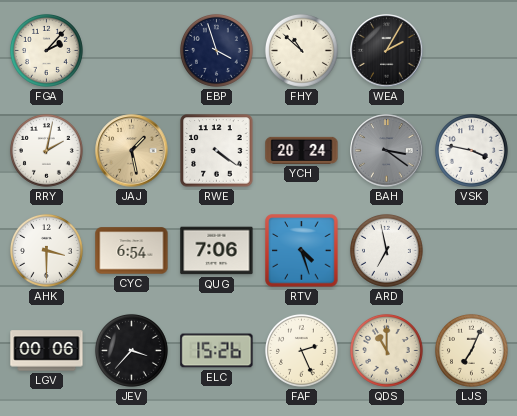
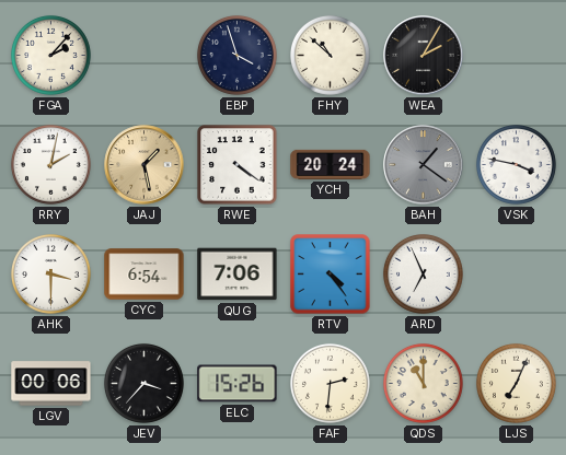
BAH: 3:21 -> 1:21 (424, 165)
RTV: 4:27 -> 4:24 (331, 275)
ARD: 6:58 -> 6:56 (423, 273)
FAF: 2:26 -> 2:31 (330, 383)
